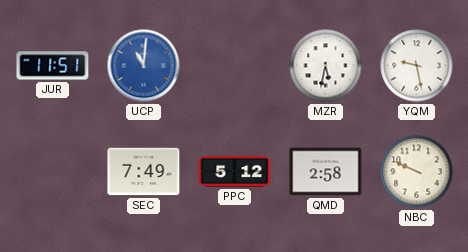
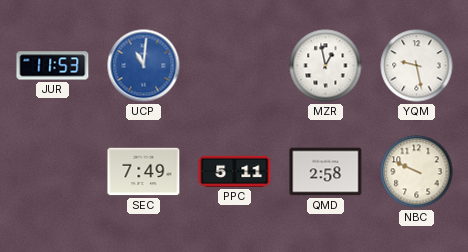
JUR: 11:51 -> 11:53 (53, 66)
MZR: 5:32 -> 12:58 (326, 66)
PPC: 5:12 -> 5:11 (235, 171)
